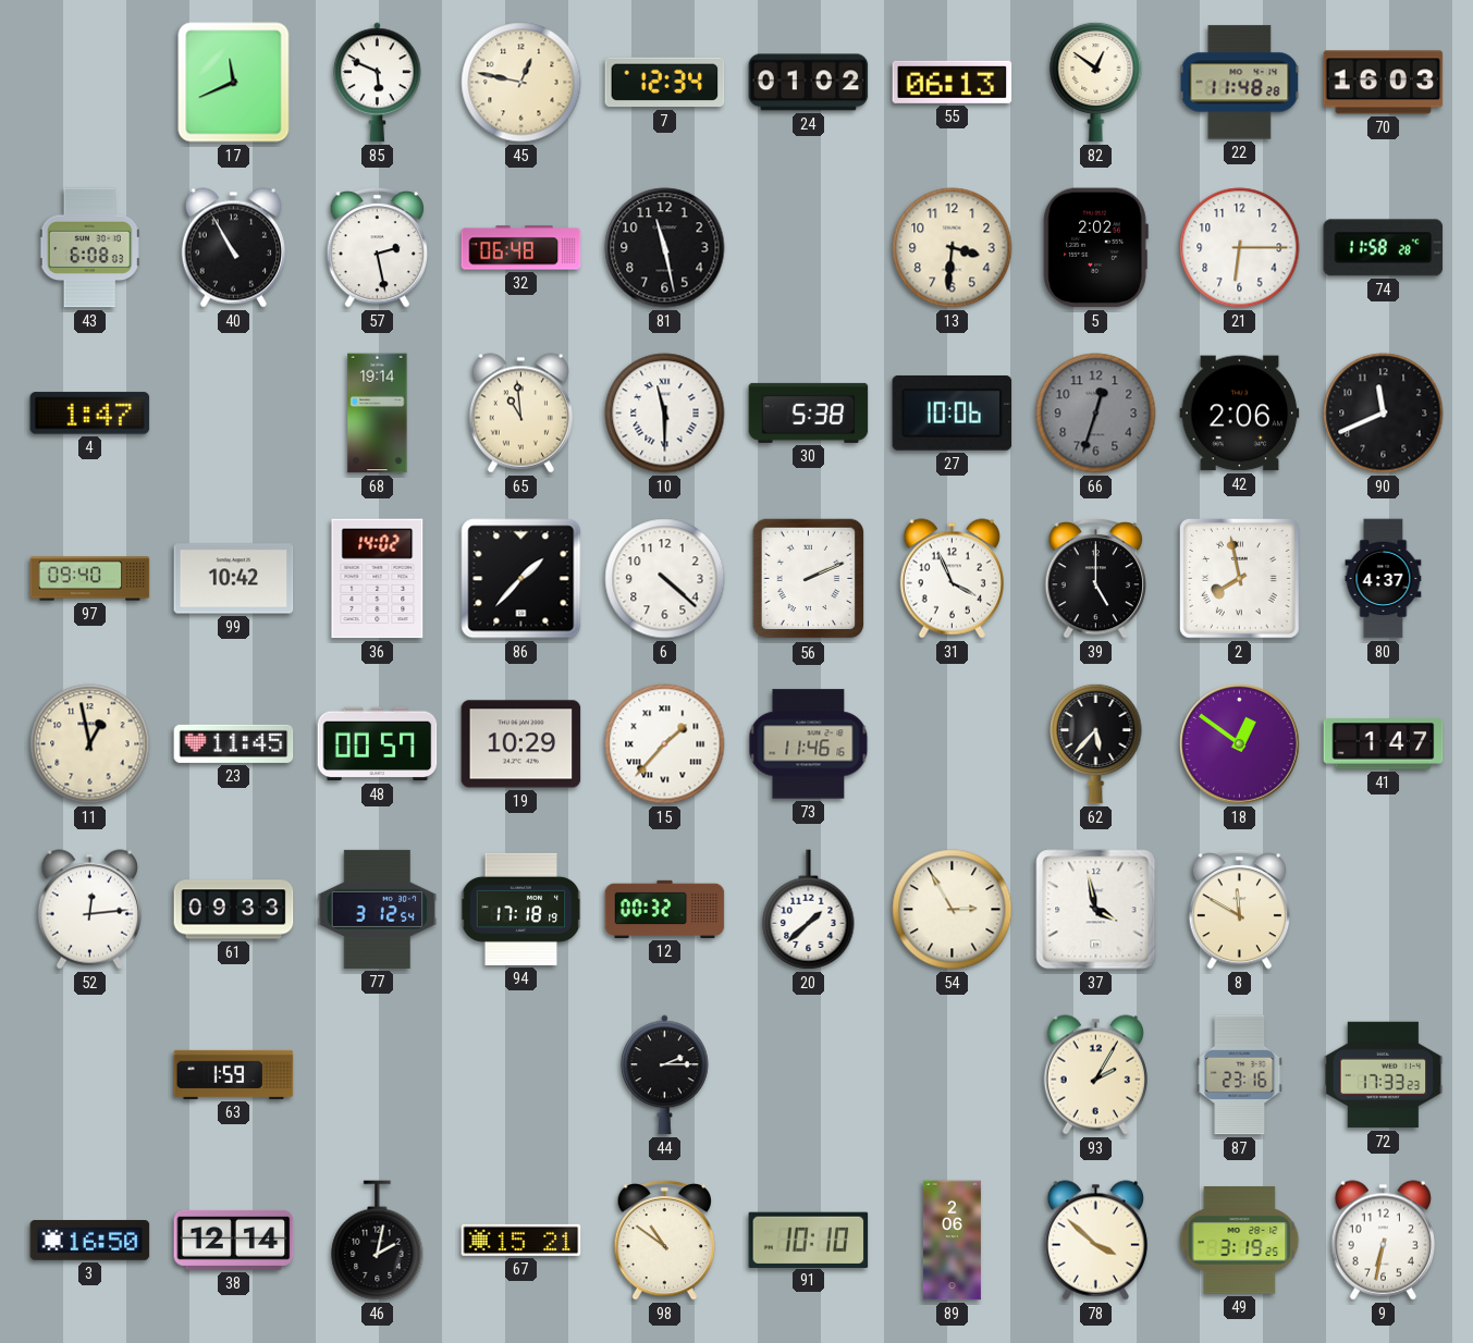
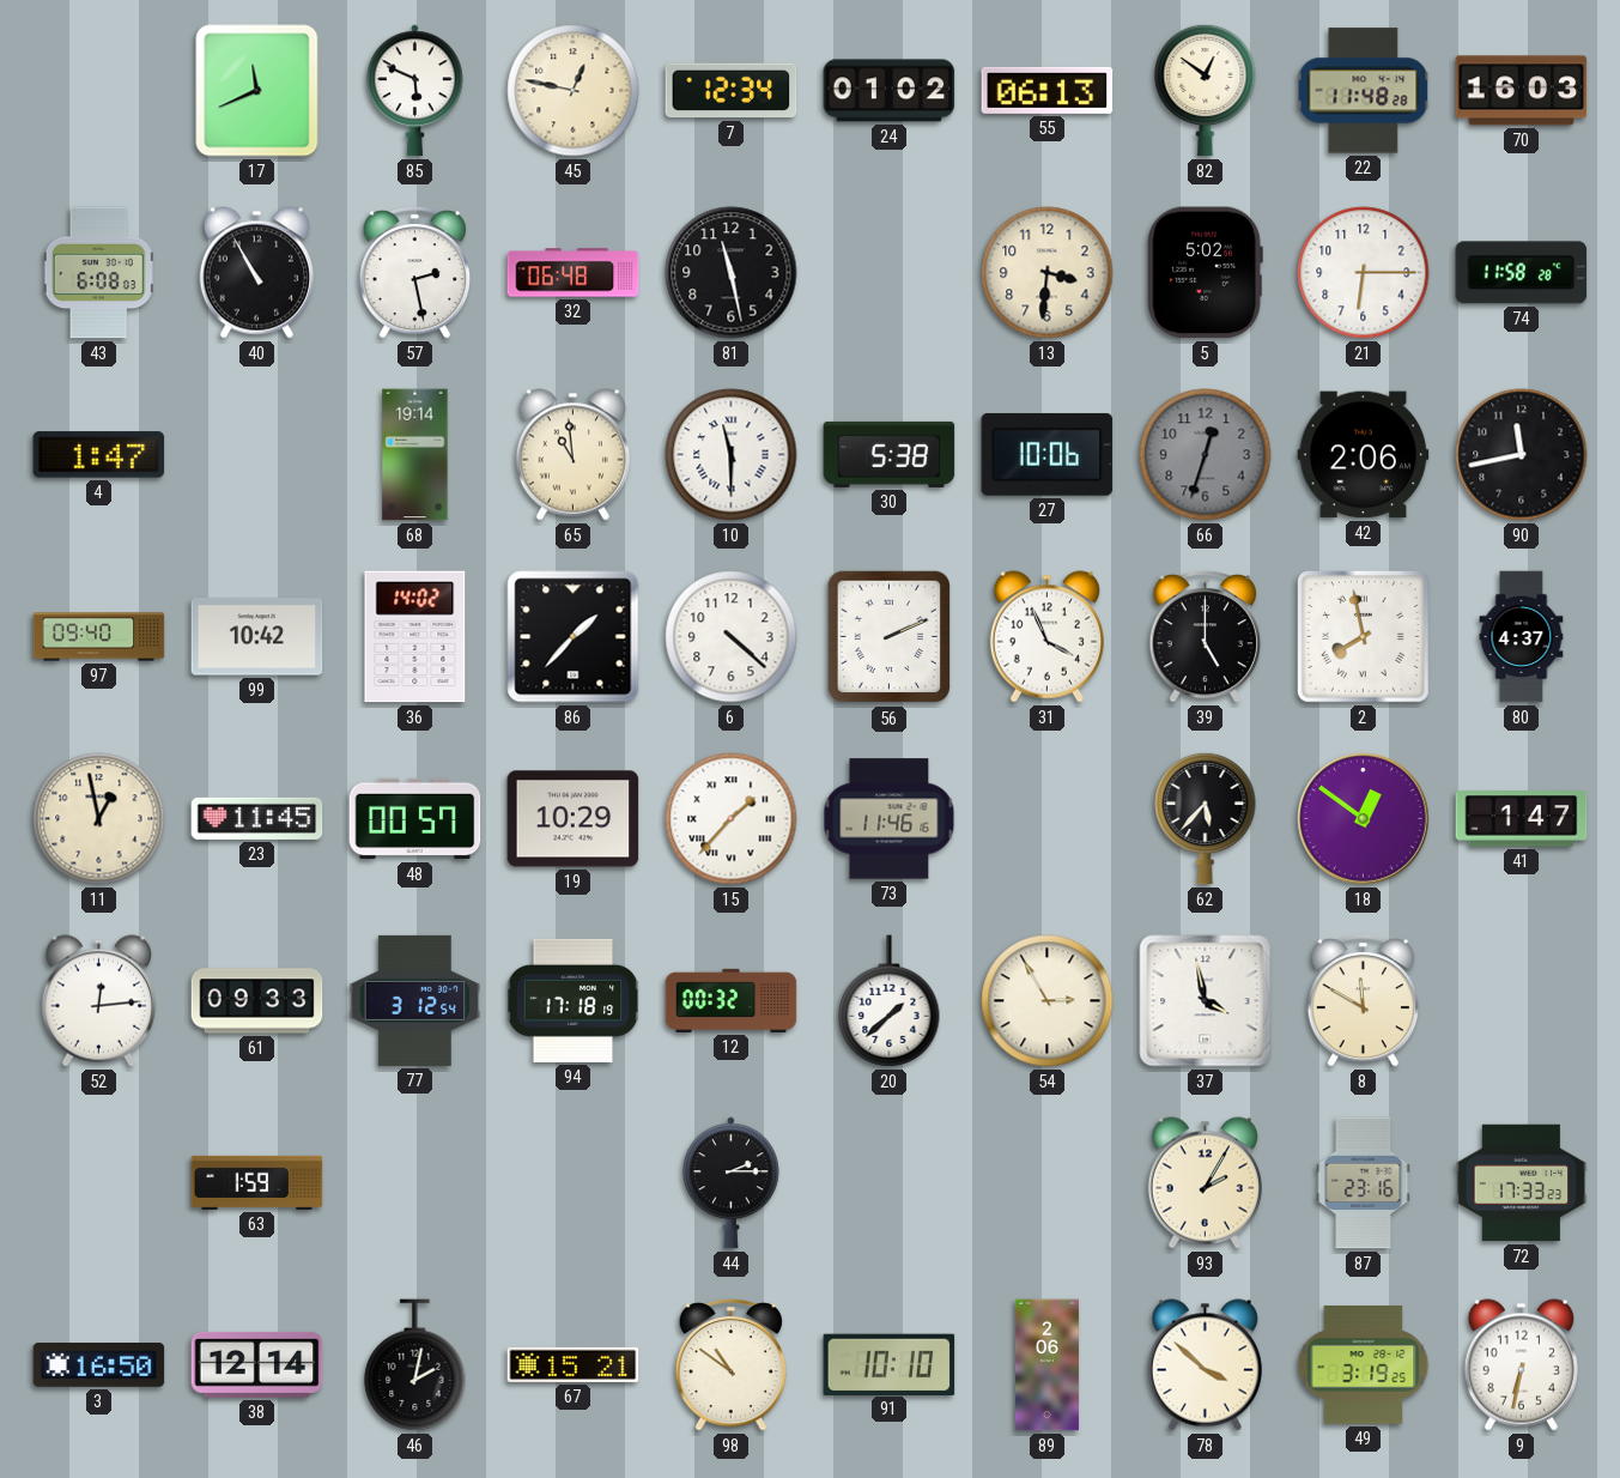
5: 2:02 -> 5:02 (1205, 273)
90: 11:41 -> 11:43 (1522, 455)
